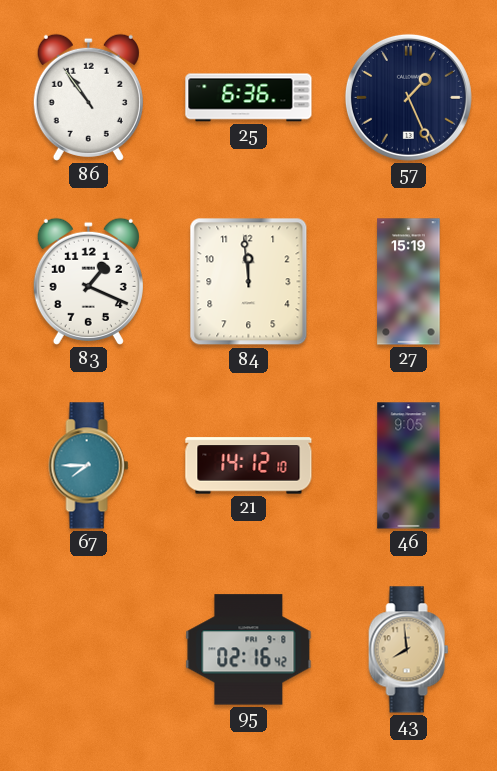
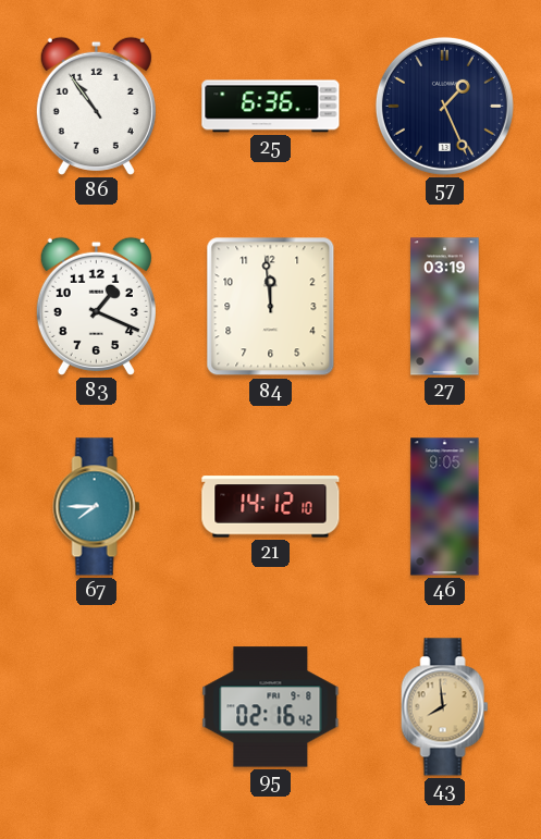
27: 15:19 -> 03:19 (445, 307)
